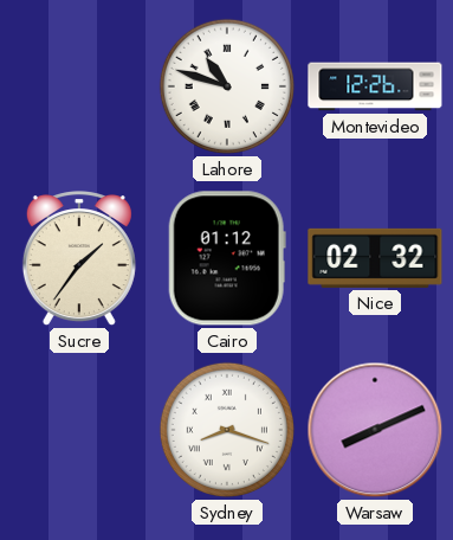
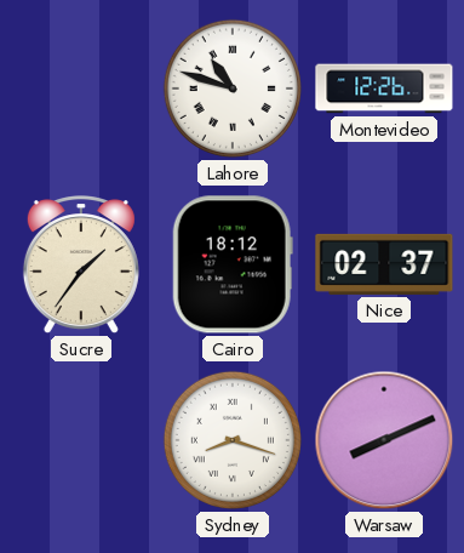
Cairo: 01:12 -> 18:12 (233, 264)
Nice: 02:32 -> 02:37 (384, 264)
